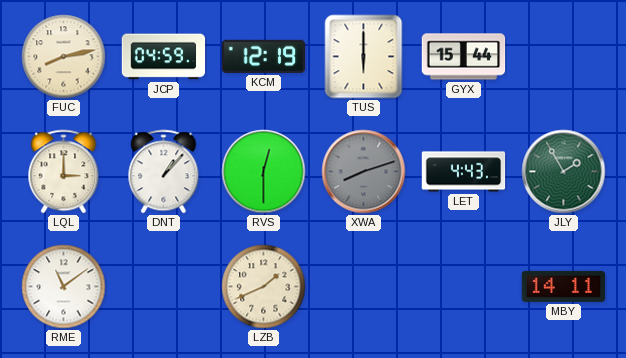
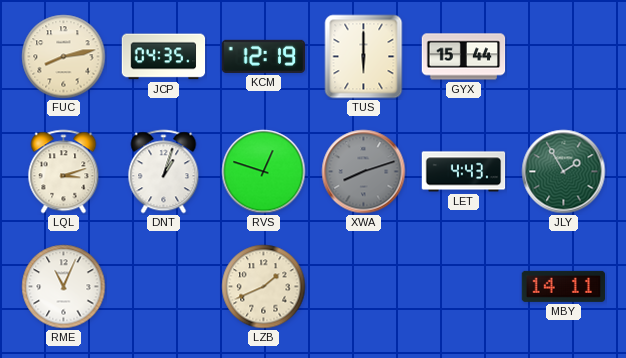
JCP: 04:59 -> 04:35 (164, 57)
LQL: 3:00 -> 3:12 (64, 172)
DNT: 1:07 -> 1:03 (164, 172)
RVS: 12:30 -> 12:48 (264, 172)
RME: 11:09 -> 11:04 (64, 287)
